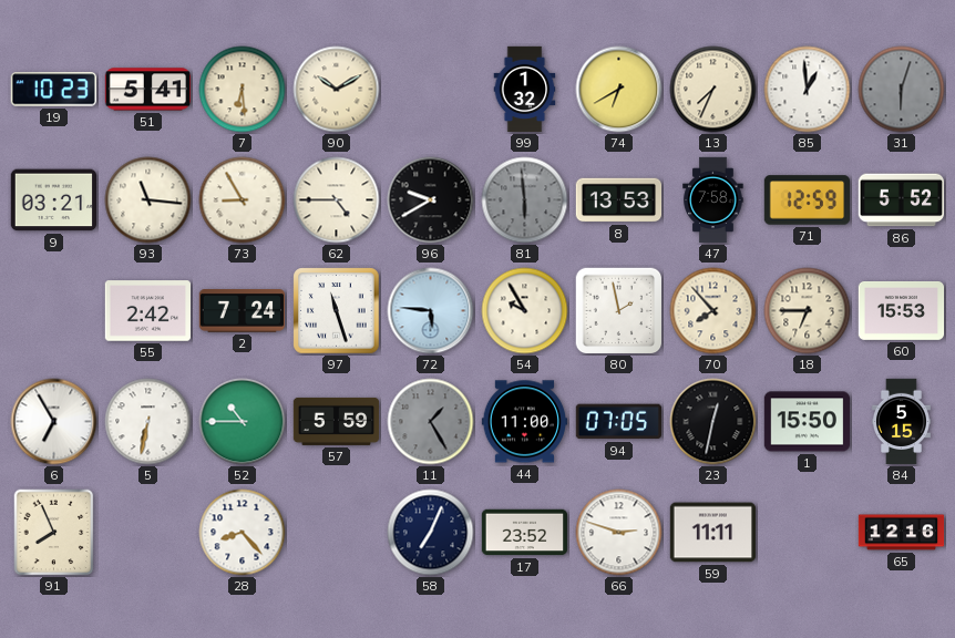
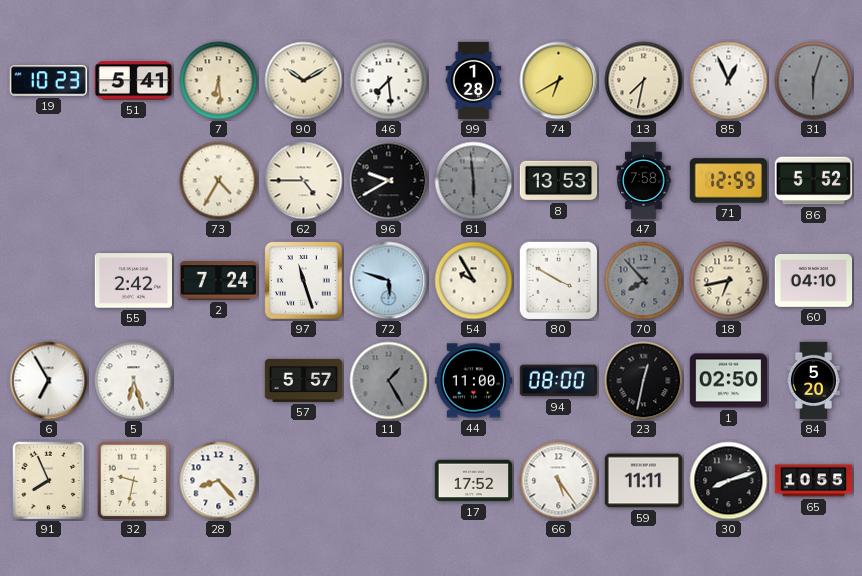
46: none -> 7:29 (389, 81)
99: 1:32 -> 1:28 (474, 81)
13: 7:34 -> 7:32 (644, 81)
85: 12:59 -> 12:56 (729, 81)
9: 03:21 -> none (53, 200)
93: 11:16 -> none (148, 200)
73: 8:55 -> 4:35 (219, 181)
72: 5:46 -> 5:48 (389, 281)
80: 1:58 -> 3:50 (559, 281)
70 dial: cream -> grey (644, 281)
18: 6:45 -> 6:43 (729, 281)
60: 15:53 -> 04:10 (814, 281)
5: 6:32 -> 6:27 (134, 381)
52: 10:45 -> none (243, 422)
57: 5:59 -> 5:57 (304, 380)
94: 07:05 -> 08:00 (558, 381)
1: 15:50 -> 02:50 (729, 381)
84: 5:15 -> 5:20 (813, 381)
32: none -> 9:32 (134, 481)
58: 7:04 -> none (431, 533)
17: 23:52 -> 17:52 (474, 481)
66: 2:48 -> 5:24 (559, 481)
30: none -> 8:12 (729, 481)
65: 12:16 -> 10:55 (814, 481)
